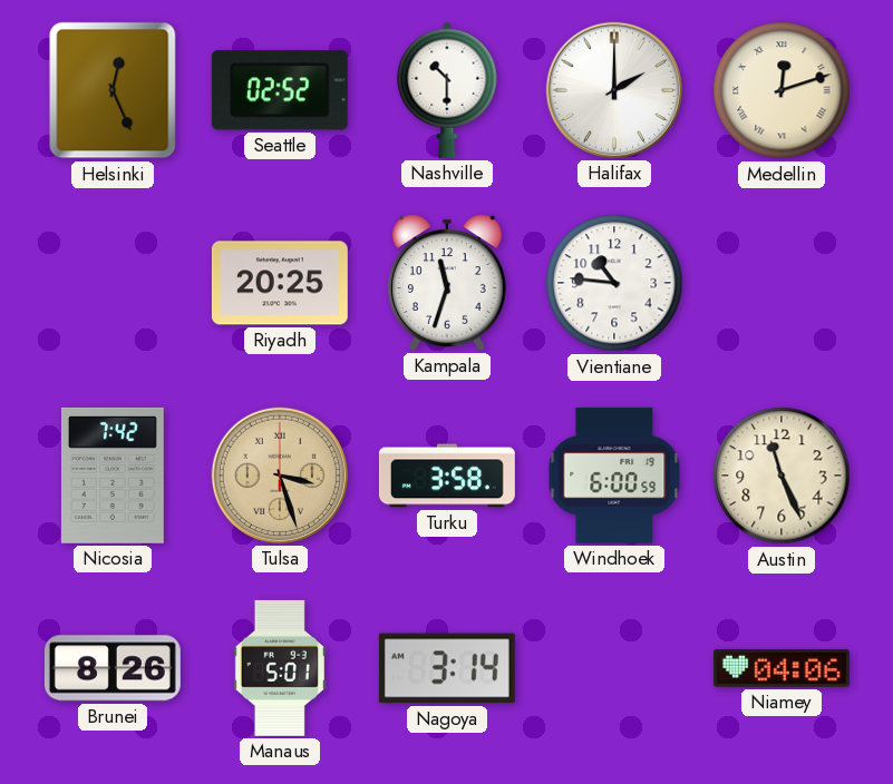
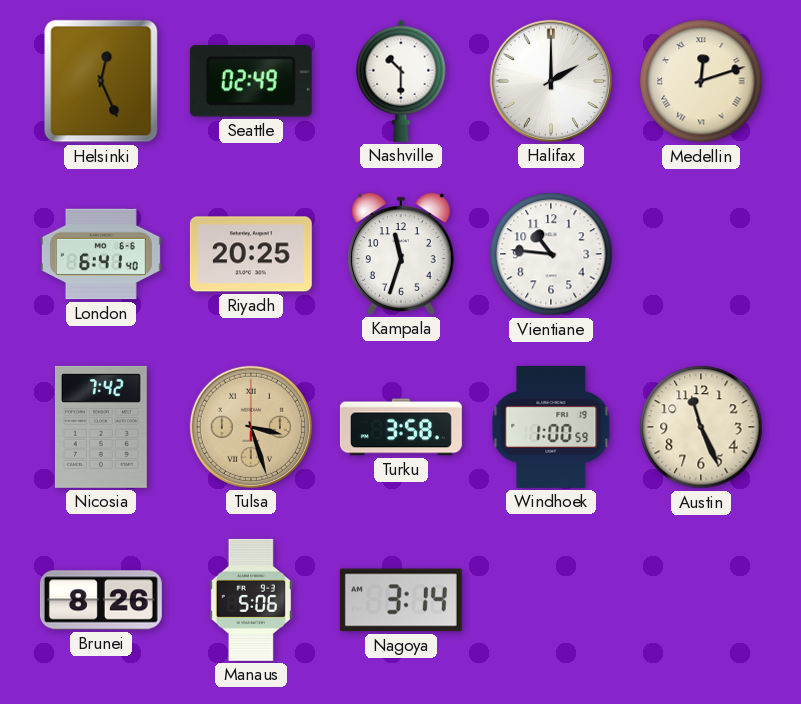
Seattle: 02:52 -> 02:49 (251, 81)
London: none -> 6:41 (101, 254)
Windhoek: 6:00 -> 1:00 (551, 427)
Manaus: 5:01 -> 5:06 (251, 600)
Niamey: 04:06 -> none (782, 668)
